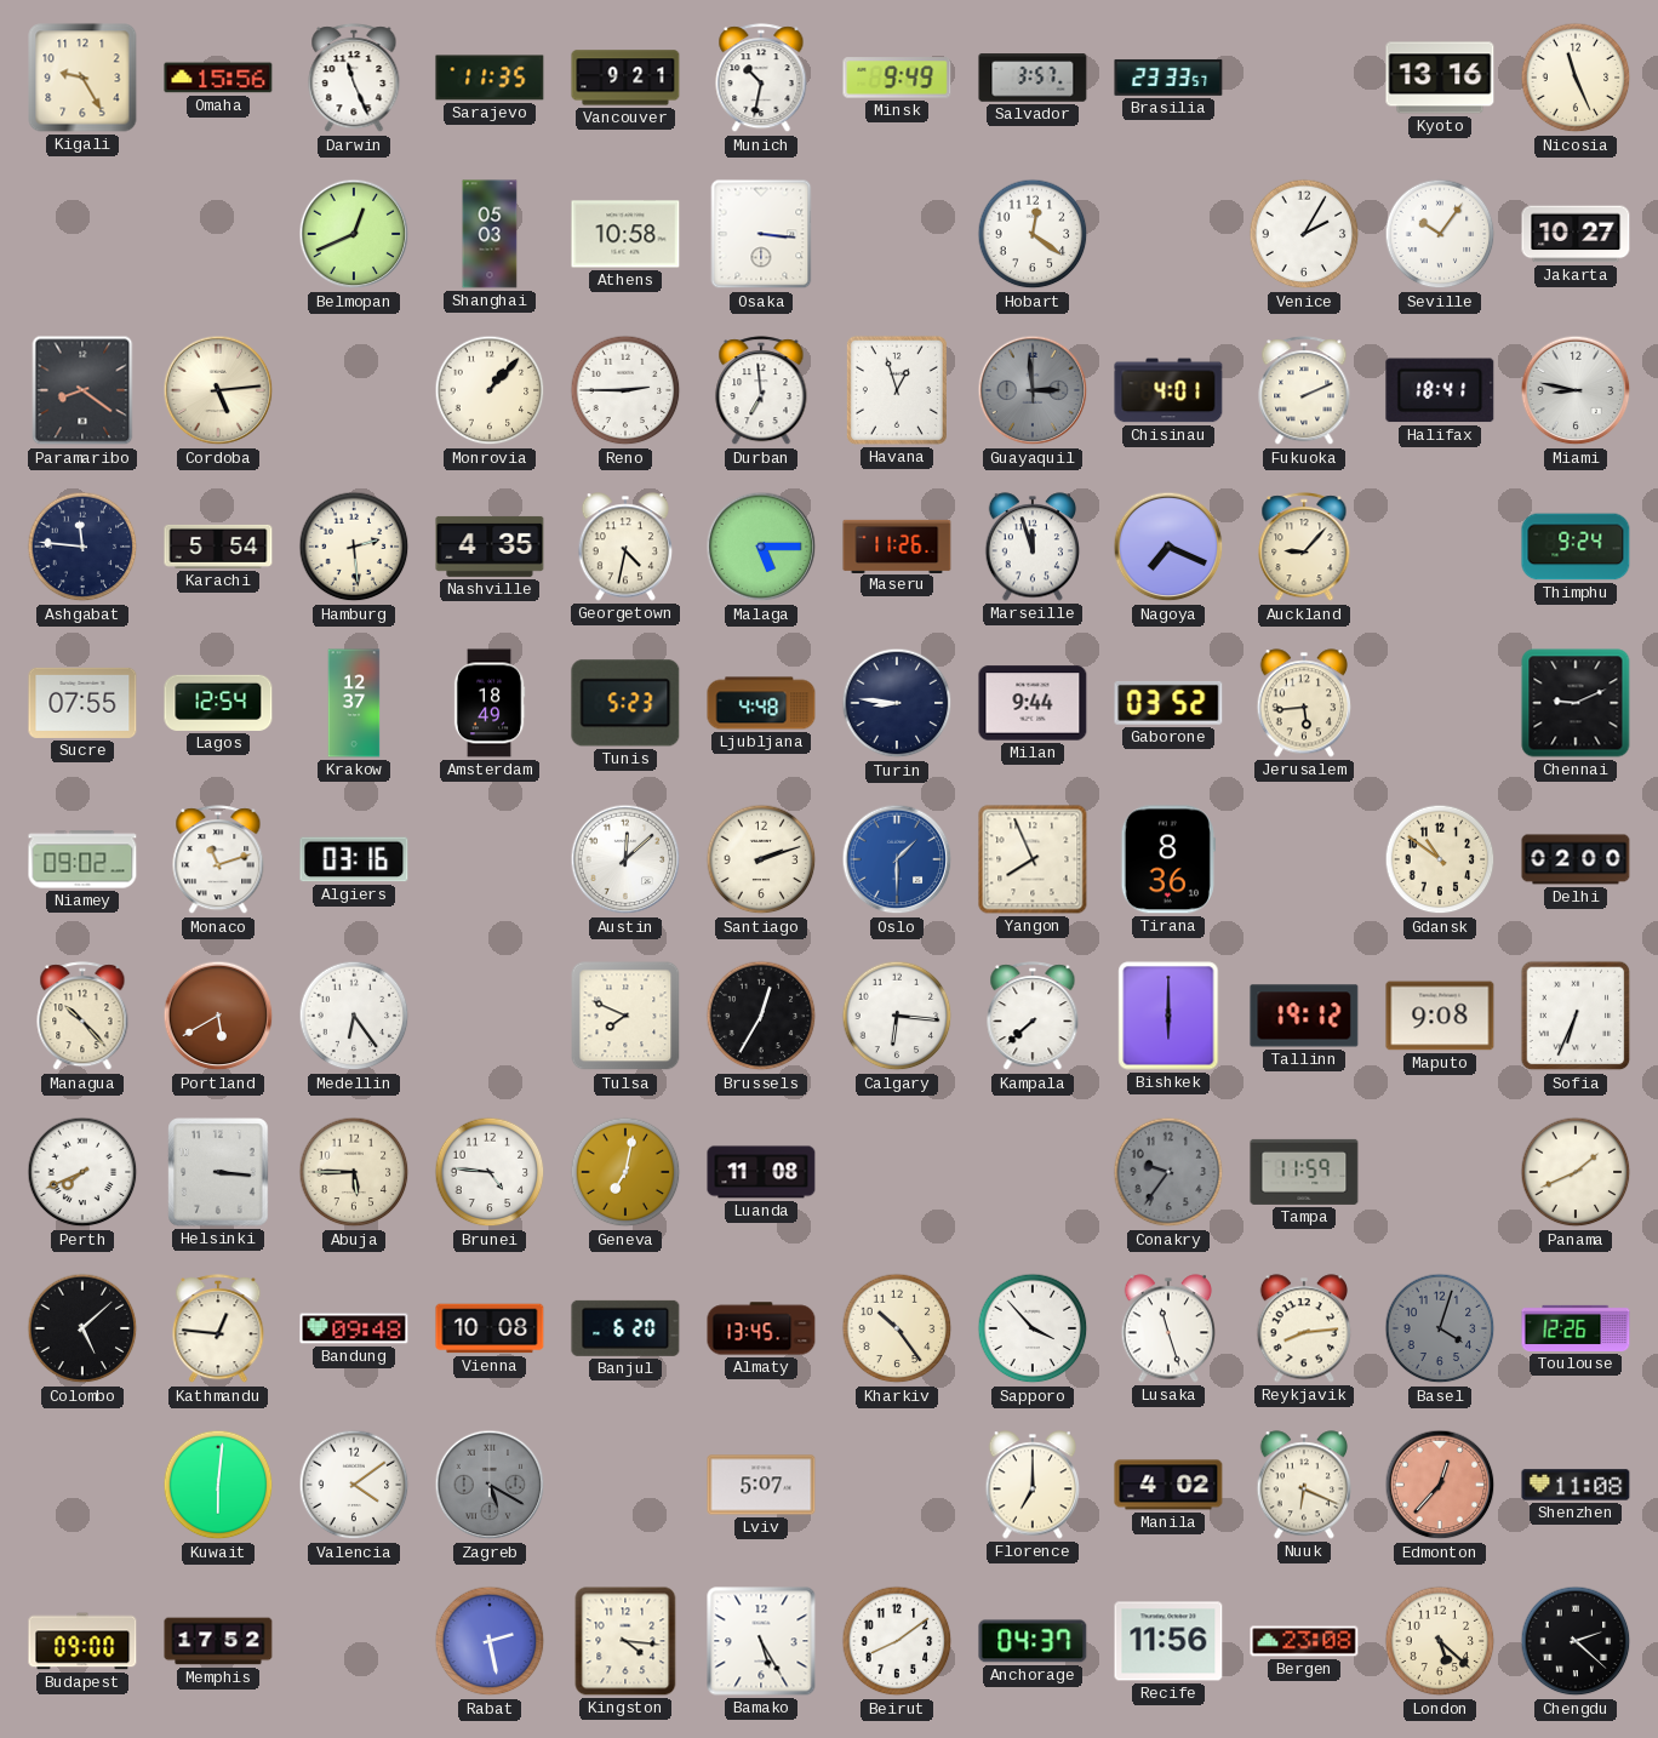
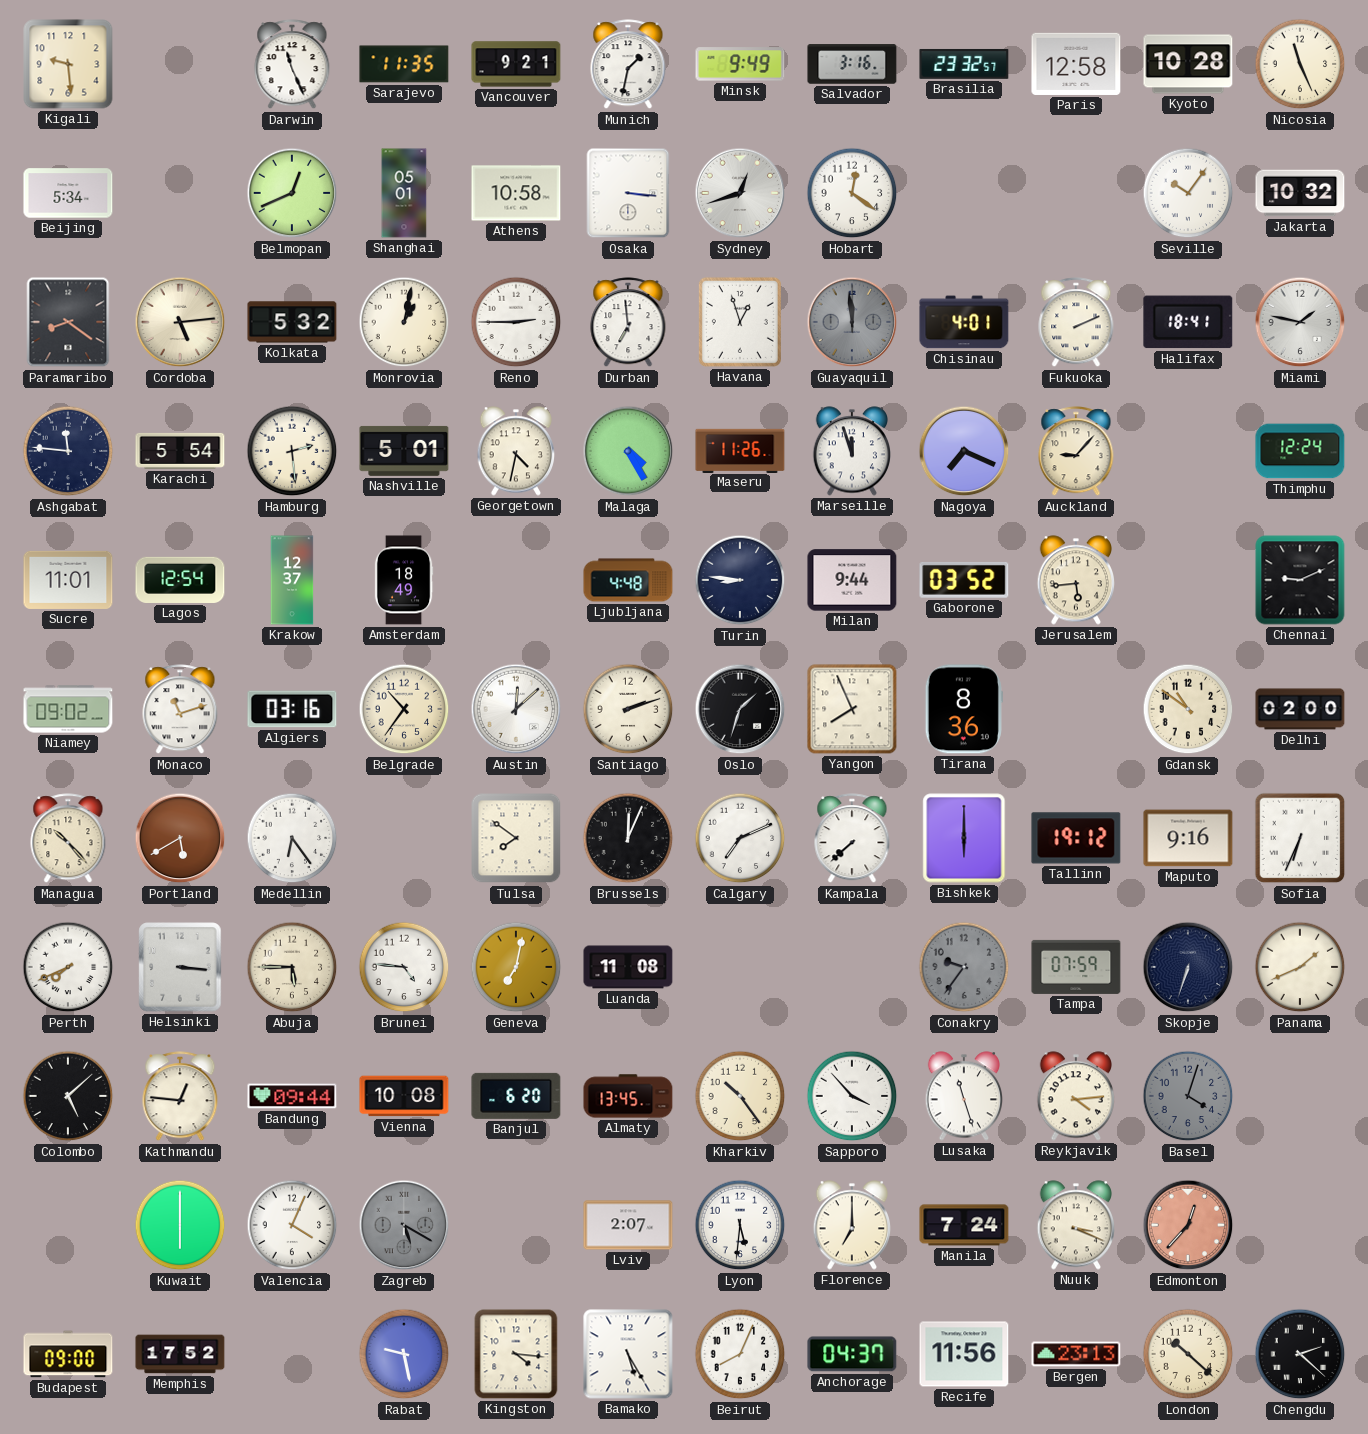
Kigali: 9:25 -> 9:29 (68, 64)
Omaha: 15:56 -> none (218, 78)
Munich: 10:32 -> 1:32 (628, 65)
Salvador: 3:57 -> 3:16 (852, 64)
Brasilia: 23:33 -> 23:32 (964, 64)
Paris: none -> 12:58 (1076, 64)
Kyoto: 13:16 -> 10:28 (1188, 64)
Beijing: none -> 5:34 (68, 193)
Shanghai: 05:03 -> 05:01 (404, 193)
Sydney: none -> 12:42 (740, 193)
Venice: 2:05 -> none (1304, 234)
Jakarta: 10:27 -> 10:32 (1300, 193)
Kolkata: none -> 5:32 (292, 322)
Monrovia: 1:07 -> 1:02 (404, 322)
Guayaquil: 2:59 -> 11:59 (852, 322)
Miami: 8:47 -> 1:47 (1300, 322)
Nashville: 4:35 -> 5:01 (404, 451)
Malaga: 5:15 -> 4:25 (628, 451)
Thimphu: 9:24 -> 12:24 (1300, 451)
Sucre: 07:55 -> 11:01 (68, 580)
Tunis: 5:23 -> none (625, 703)
Belgrade: none -> 10:36 (404, 709)
Oslo: 1:30 -> 1:33 (740, 709)
Oslo dial: blue -> black (740, 709)
Tulsa: 7:49 -> 7:51 (516, 838)
Brussels: 12:35 -> 12:04 (628, 838)
Calgary: 6:16 -> 7:11 (740, 838)
Maputo: 9:08 -> 9:16 (1188, 838)
Tampa: 11:59 -> 07:59 (1076, 967)
Skopje: none -> 6:33 (1188, 967)
Bandung: 09:48 -> 09:44 (292, 1096)
Reykjavik: 8:14 -> 4:14 (1075, 1096)
Toulouse: 12:26 -> none (1576, 1328)
Kuwait: 6:01 -> 6:00 (180, 1225)
Valencia: 4:09 -> 4:04 (292, 1225)
Lviv: 5:07 -> 2:07 (628, 1225)
Lyon: none -> 5:31 (740, 1225)
Manila: 4:02 -> 7:24 (964, 1225)
Nuuk: 6:19 -> 3:19 (1075, 1225)
Shenzhen: 11:08 -> none (1576, 1485)
Rabat: 2:28 -> 9:28 (404, 1354)
Beirut: 8:09 -> 8:04 (740, 1354)
Bergen: 23:08 -> 23:13 (1076, 1354)
London: 5:22 -> 10:22 (1188, 1354)
